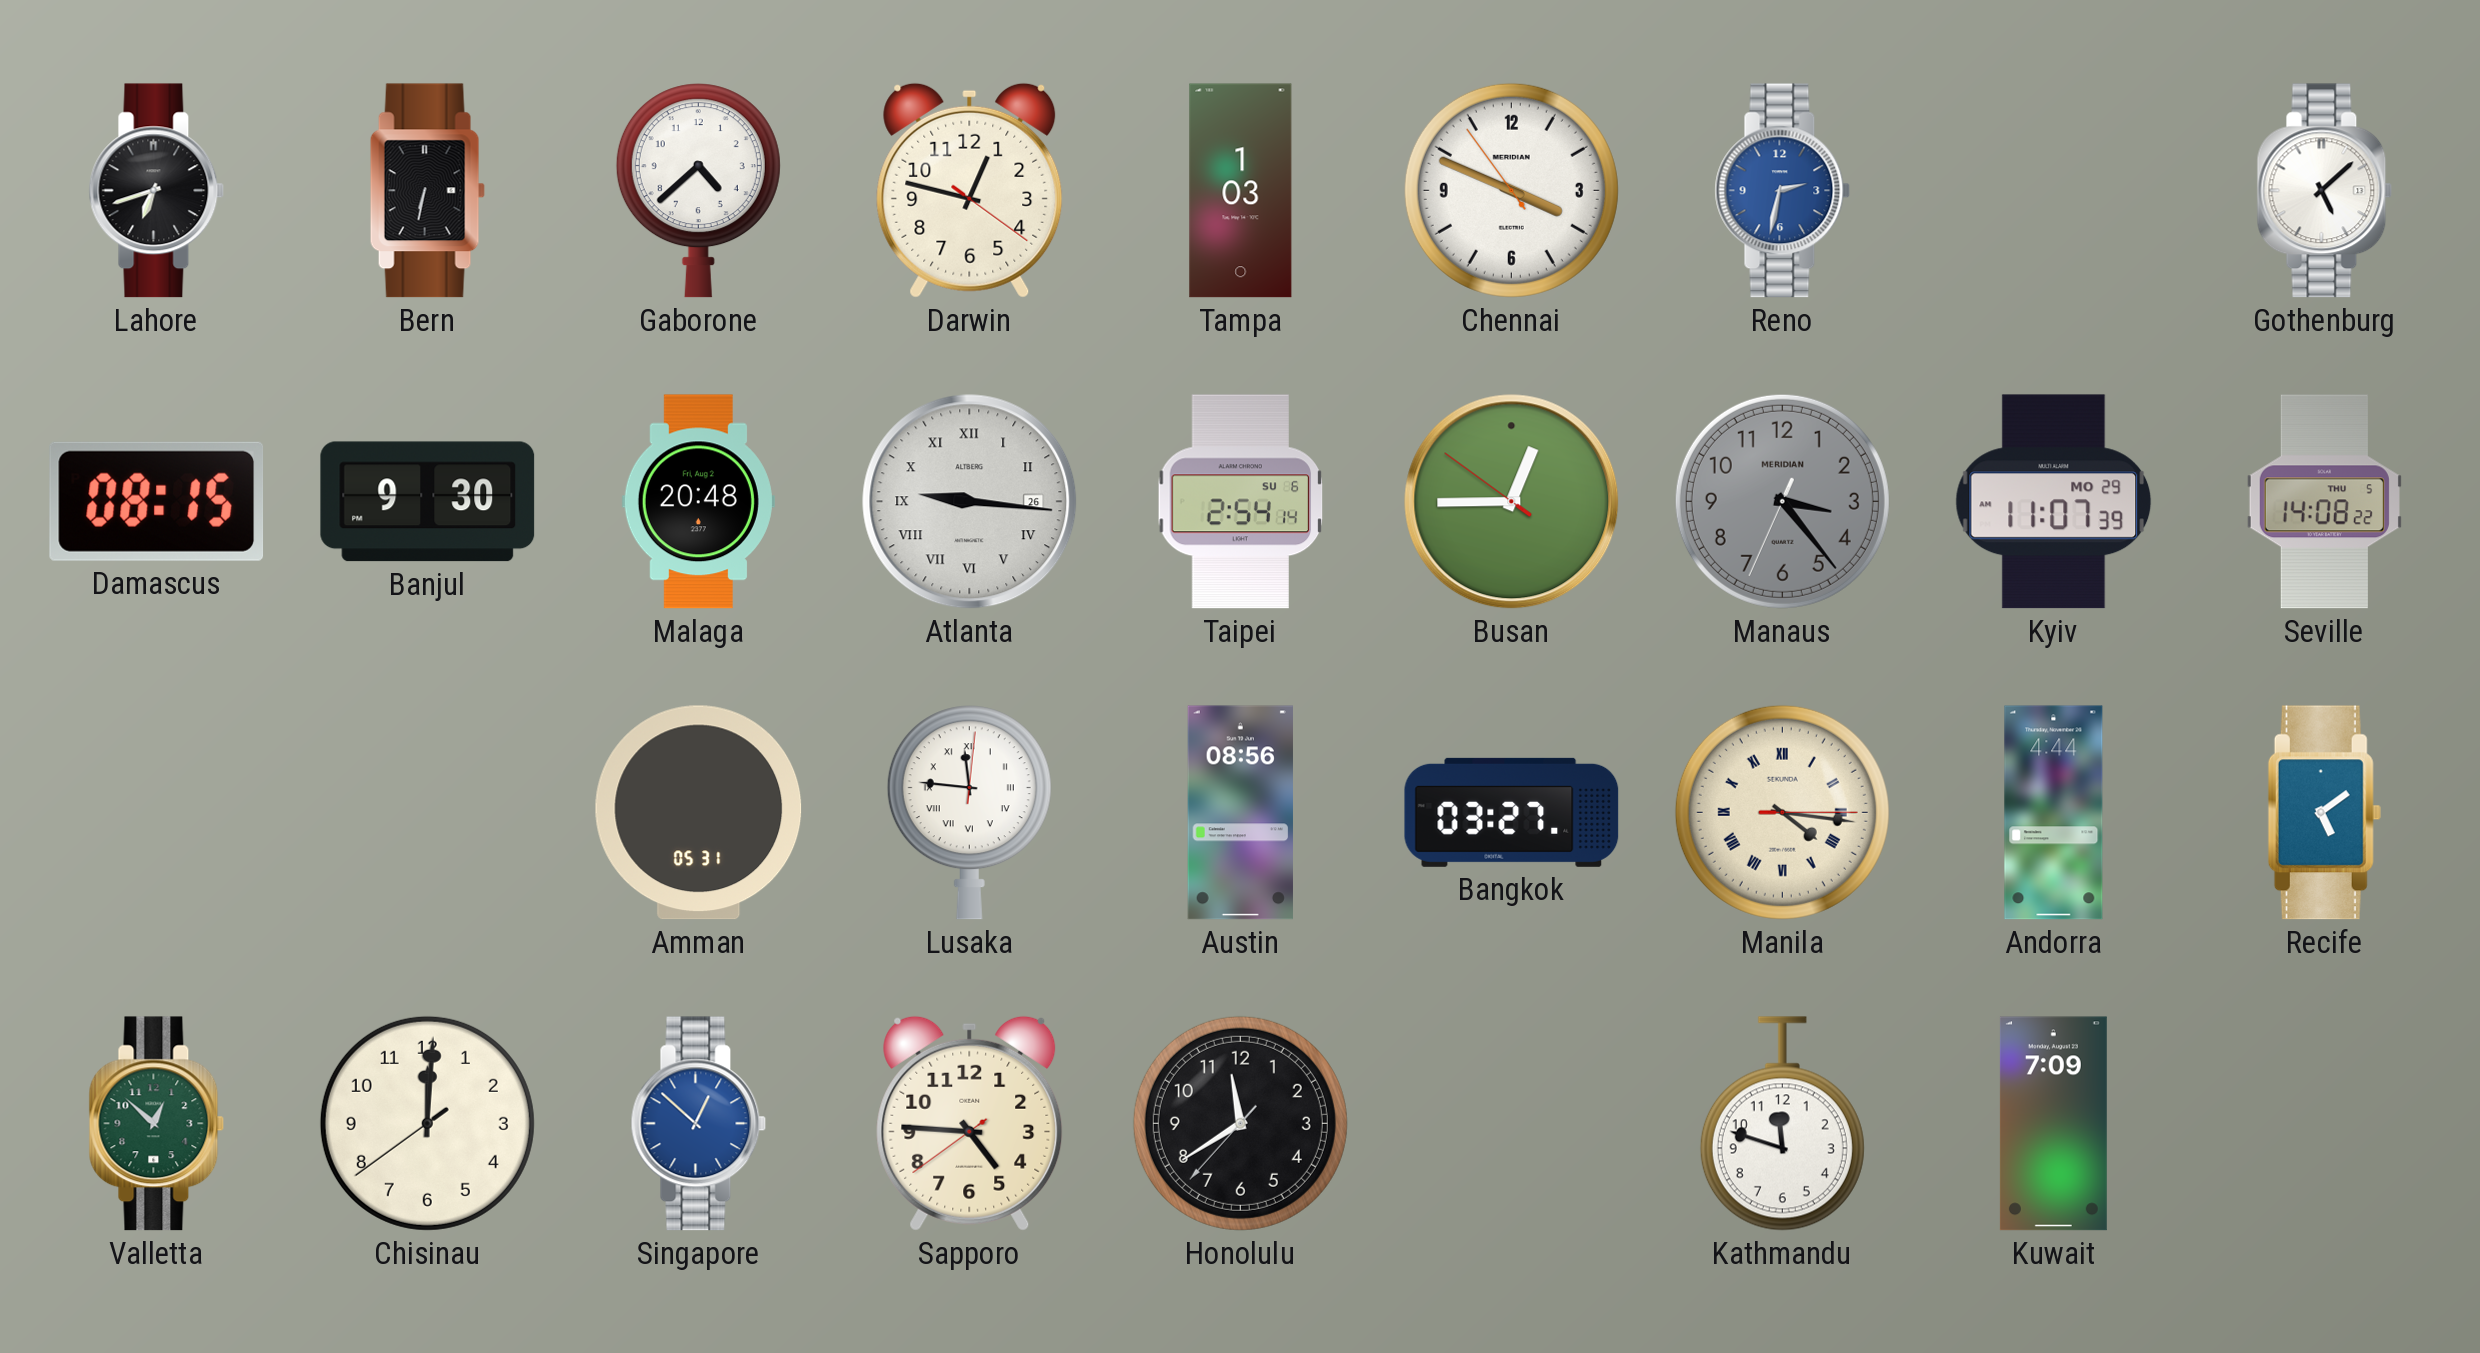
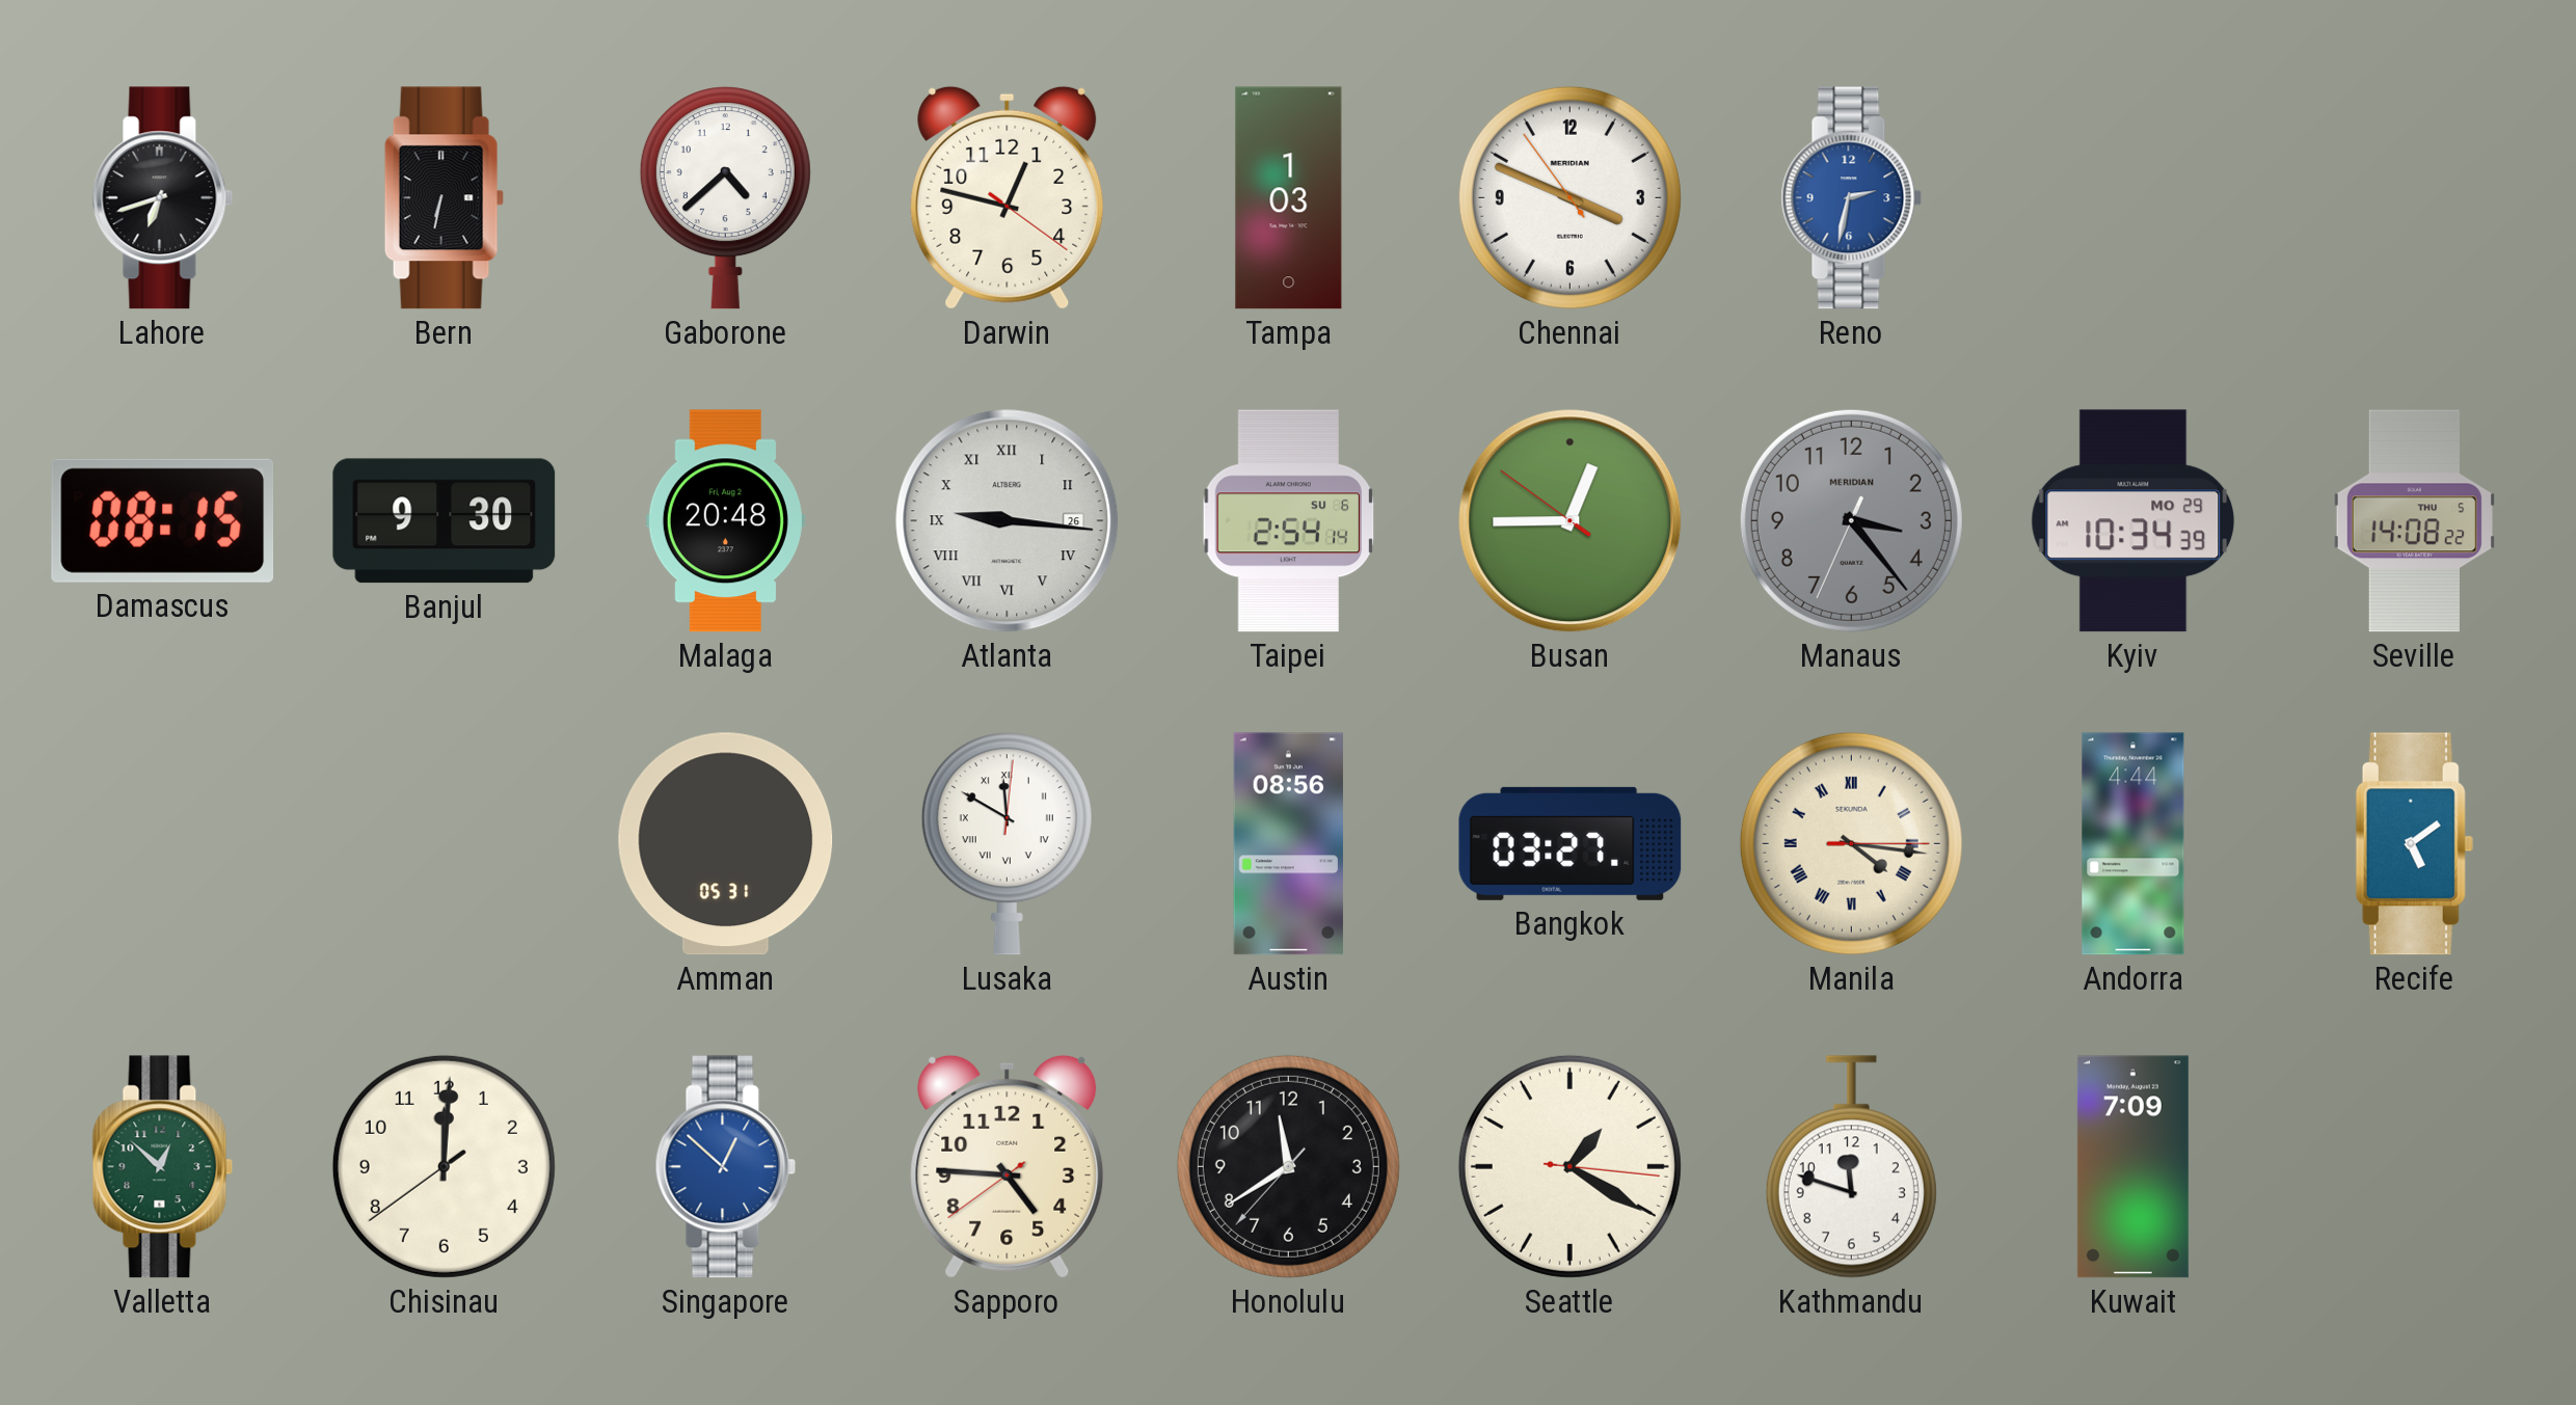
Gothenburg: 5:08 -> none (2325, 191)
Kyiv: 11:07 -> 10:34 (2134, 521)
Lusaka: 11:46 -> 11:50 (1007, 844)
Seattle: none -> 1:20 (1569, 1166)
